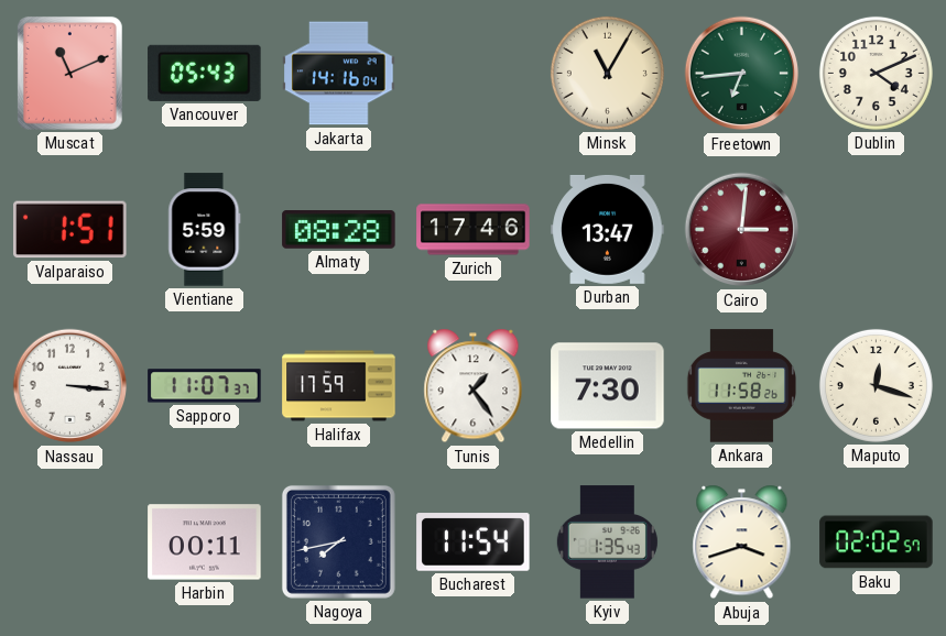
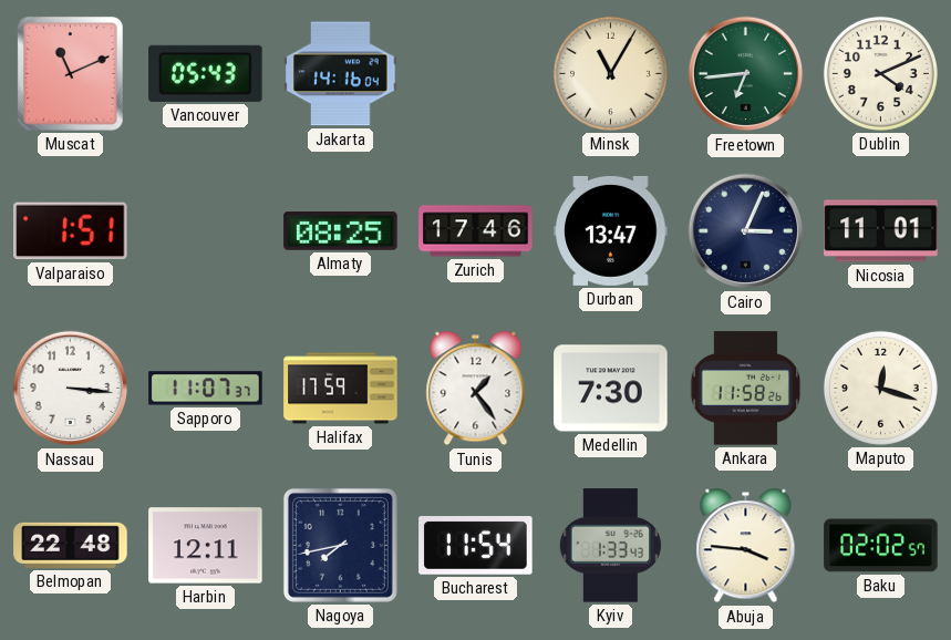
Vientiane: 5:59 -> none (205, 230)
Almaty: 08:28 -> 08:25 (341, 231)
Cairo: 3:01 -> 3:04 (746, 231)
Cairo dial: burgundy -> navy (746, 231)
Nicosia: none -> 11:01 (881, 231)
Belmopan: none -> 22:48 (71, 545)
Harbin: 00:11 -> 12:11 (206, 546)
Kyiv: 1:35 -> 1:33 (610, 546)
Abuja: 3:42 -> 3:46 (746, 546)
